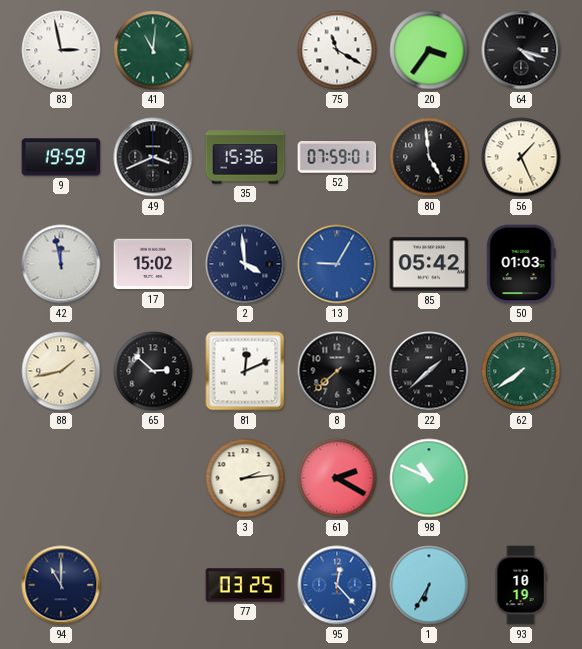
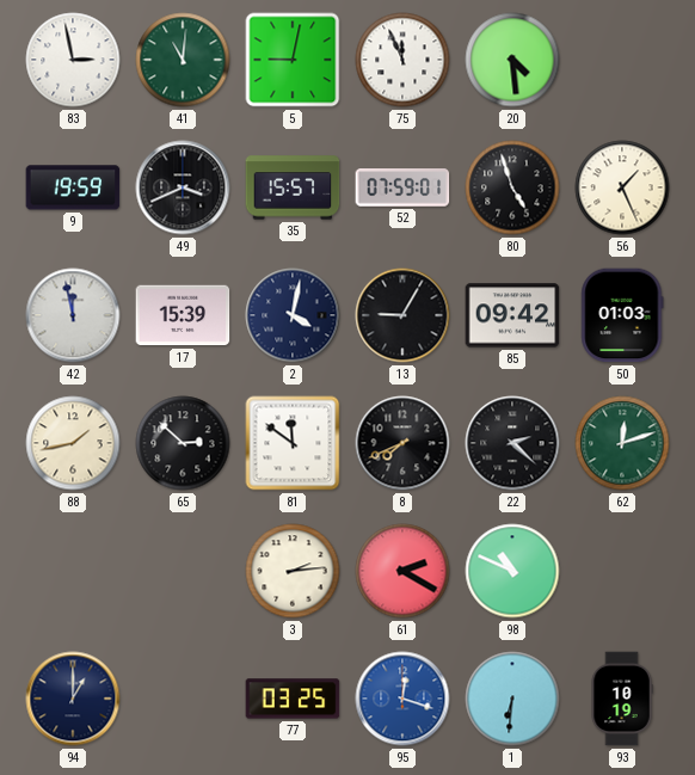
5: none -> 9:02 (293, 60)
75: 11:20 -> 11:56 (402, 60)
20: 3:36 -> 4:29 (512, 60)
64: 4:18 -> none (521, 50)
35: 15:36 -> 15:57 (293, 187)
80: 4:59 -> 4:57 (512, 187)
17: 15:02 -> 15:39 (183, 315)
2: 3:59 -> 4:02 (293, 315)
13 dial: blue -> black (402, 315)
85: 05:42 -> 09:42 (512, 315)
81: 12:11 -> 11:51 (293, 443)
8: 7:38 -> 7:41 (402, 443)
22: 1:38 -> 2:22 (512, 443)
62: 7:39 -> 12:12 (622, 443)
94: 11:00 -> 1:00 (73, 699)
95: 12:23 -> 12:18 (402, 699)
1: 6:35 -> 6:31 (512, 699)
